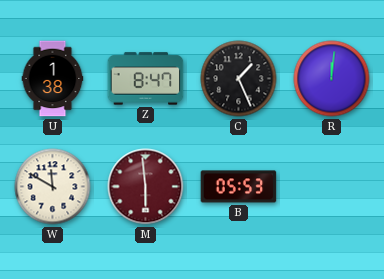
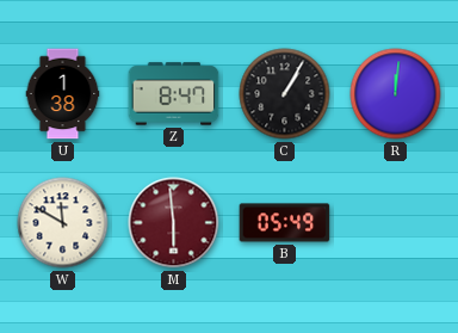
C: 1:26 -> 1:05 (285, 94)
B: 05:53 -> 05:49 (285, 223)
